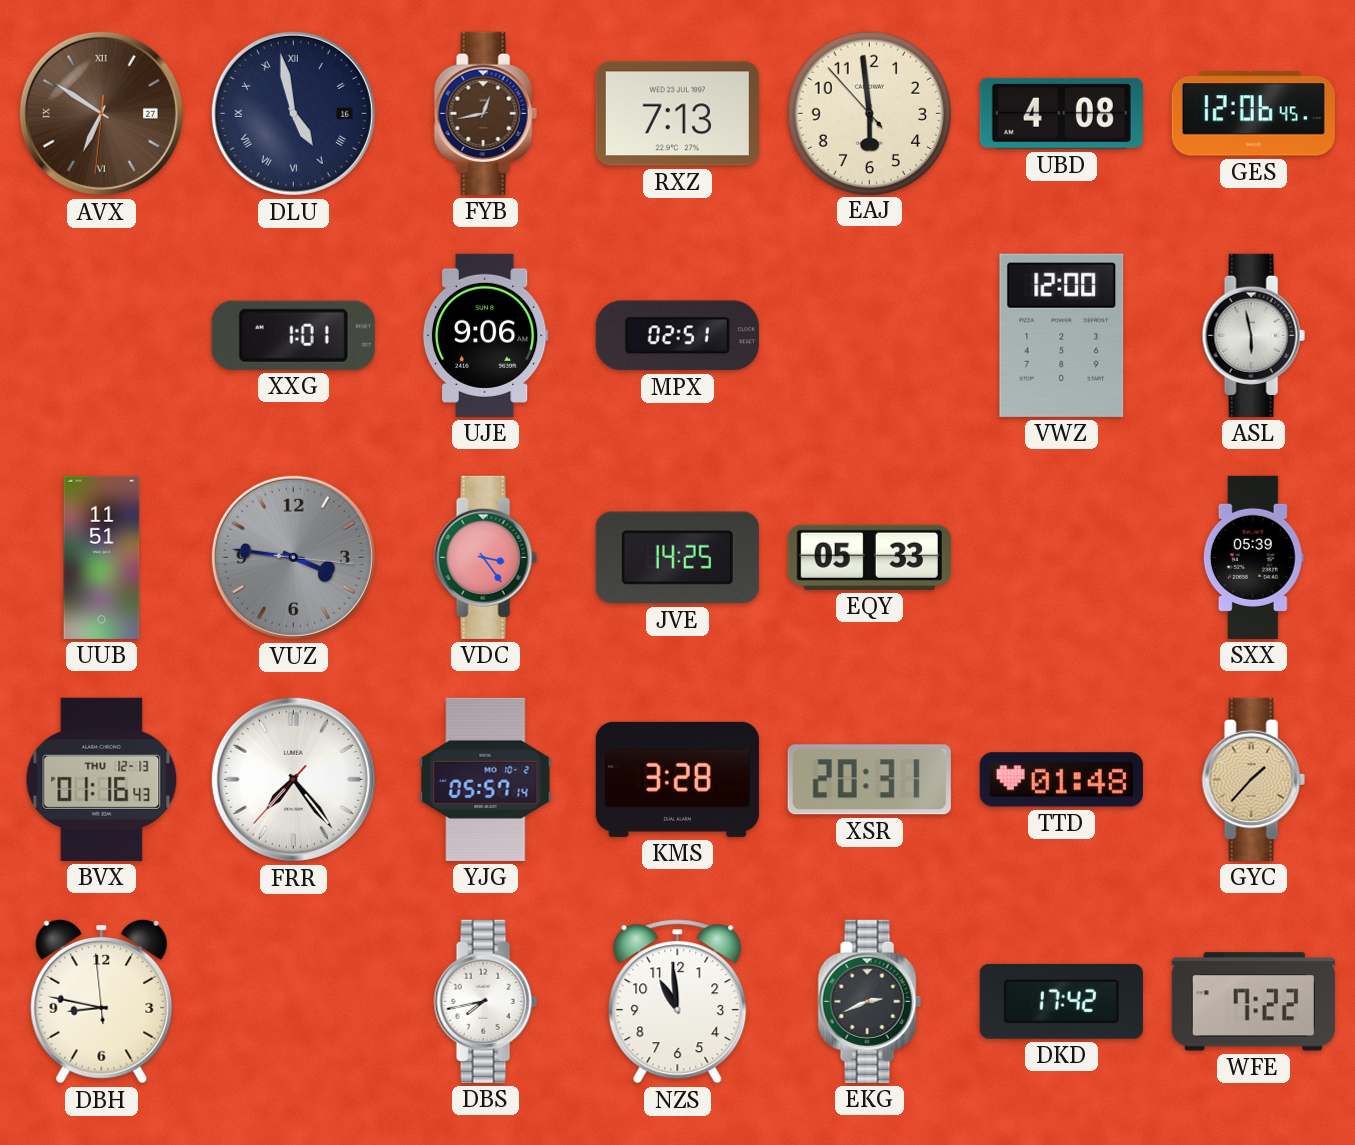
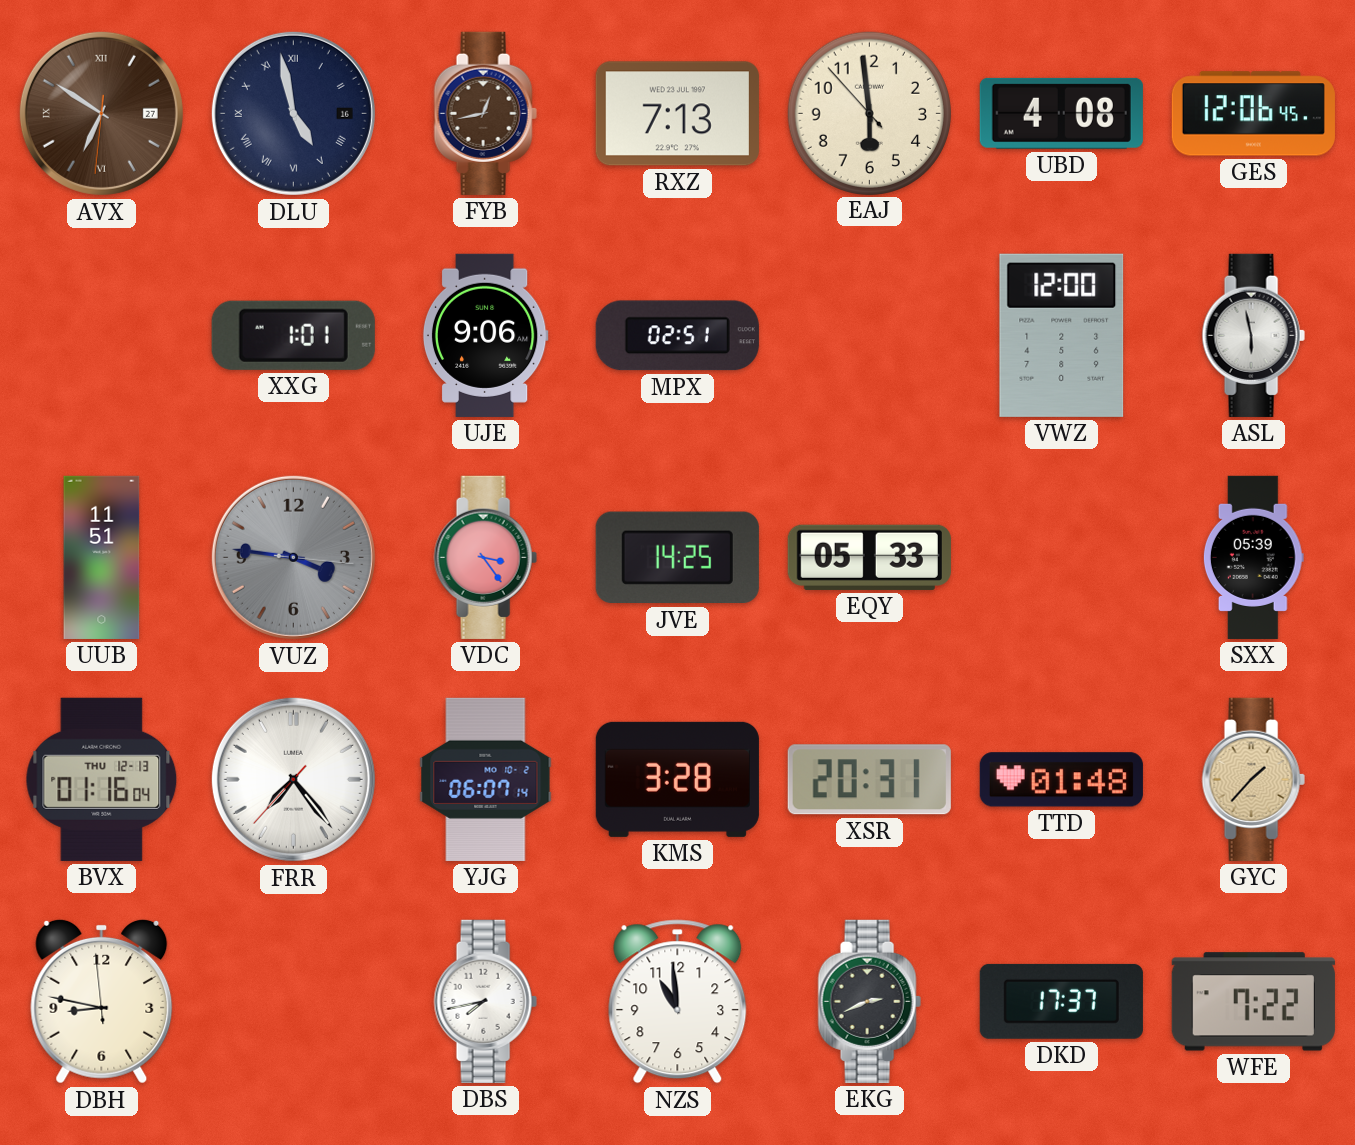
BVX: 01:16:43 -> 01:16:04 (102, 779)
YJG: 05:57 -> 06:07 (486, 779)
DKD: 17:42 -> 17:37 (1061, 1001)
